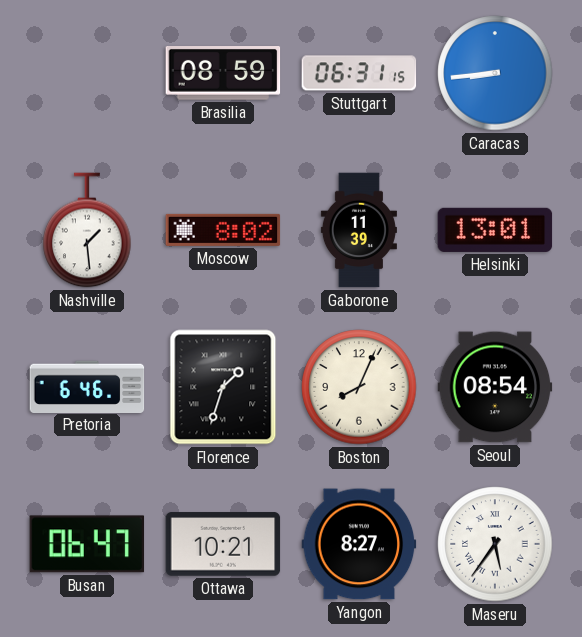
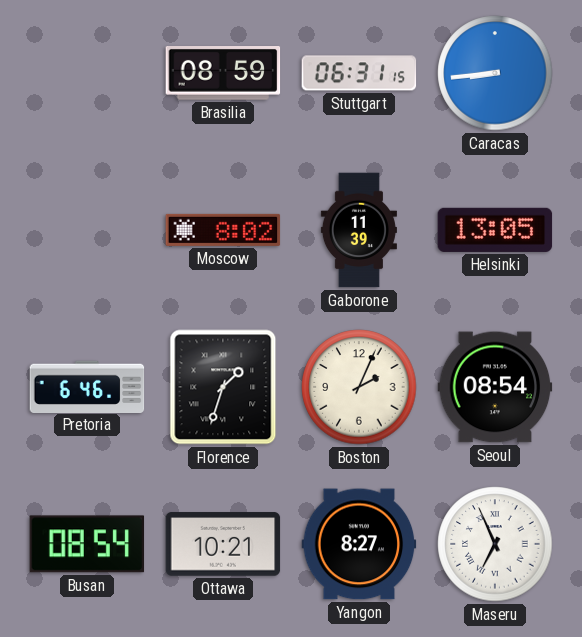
Nashville: 1:29 -> none (87, 230)
Helsinki: 13:01 -> 13:05 (495, 230)
Boston: 8:04 -> 2:04 (359, 387)
Busan: 06:47 -> 08:54 (87, 544)
Maseru: 5:36 -> 6:56 (495, 544)
